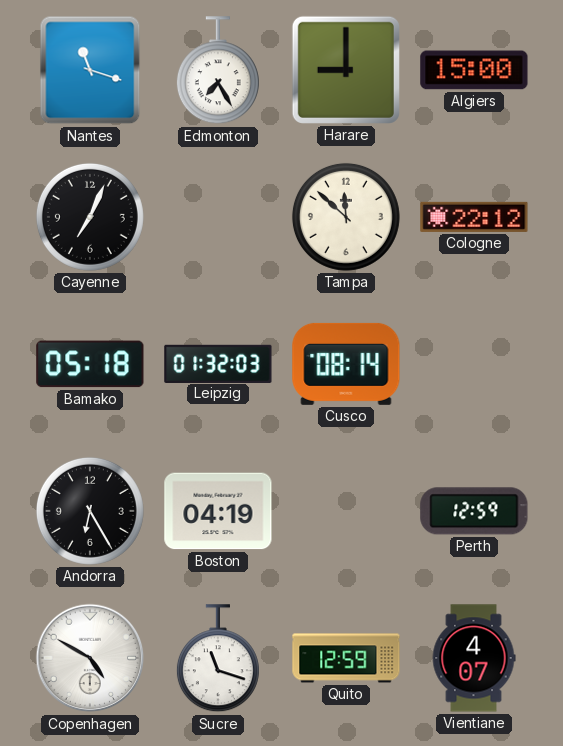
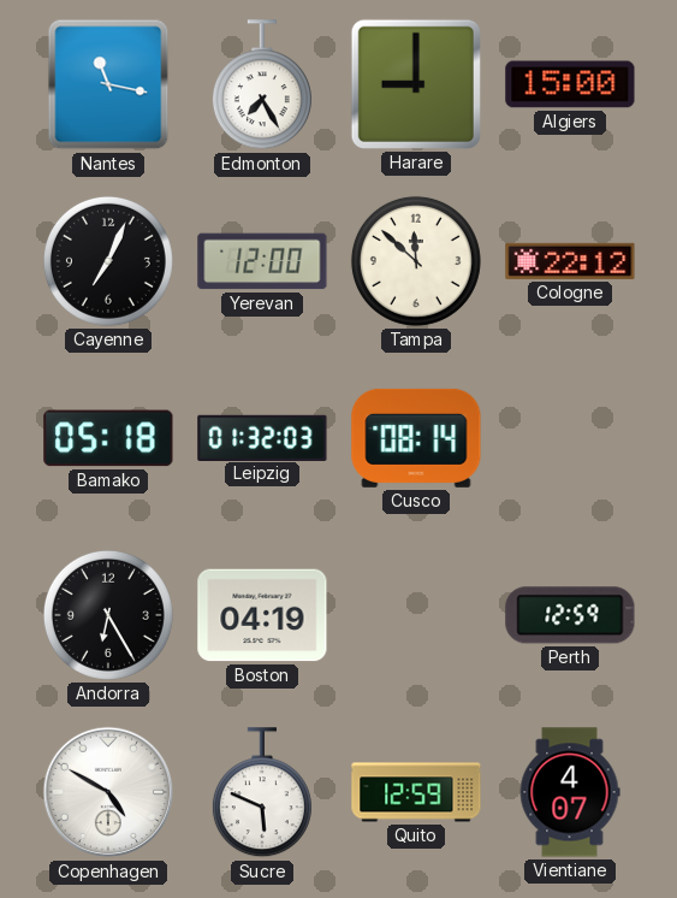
Nantes: 11:18 -> 11:17 (108, 84)
Yerevan: none -> 12:00 (262, 261)
Sucre: 11:18 -> 5:49 (262, 793)
